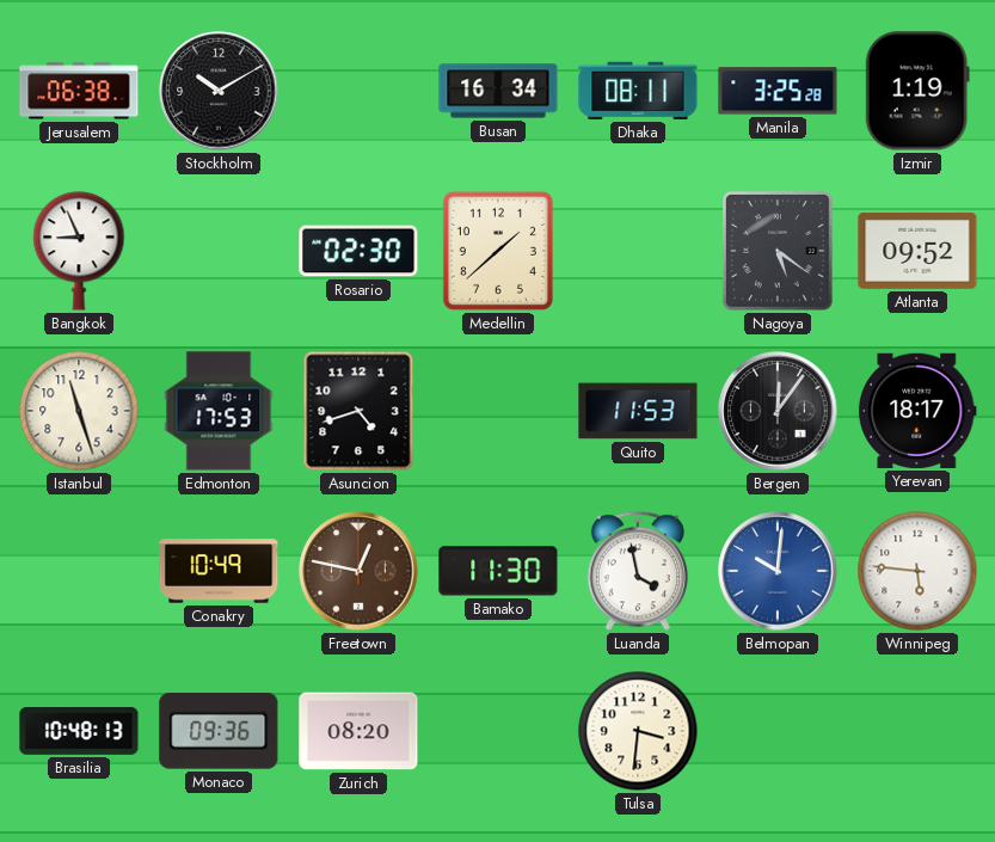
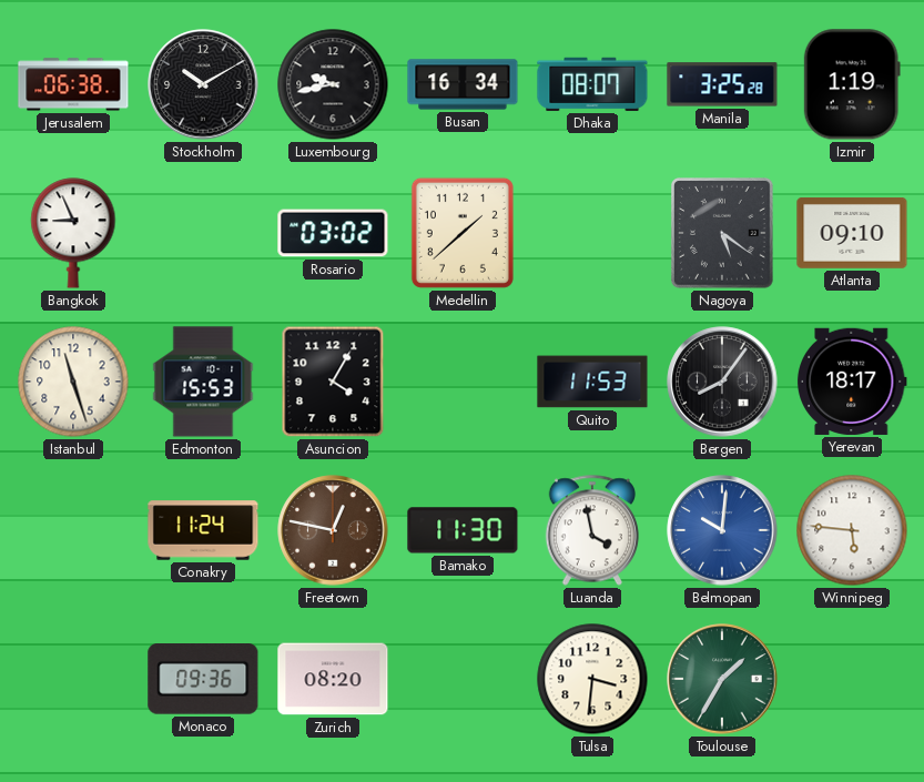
Luxembourg: none -> 9:43 (333, 84)
Dhaka: 08:11 -> 08:07 (592, 84)
Rosario: 02:30 -> 03:02 (333, 233)
Atlanta: 09:52 -> 09:10 (852, 234)
Edmonton: 17:53 -> 15:53 (203, 382)
Asuncion: 4:42 -> 4:05 (333, 382)
Bergen: 12:06 -> 8:06 (722, 382)
Conakry: 10:49 -> 11:24 (203, 530)
Brasilia: 10:48 -> none (79, 731)
Toulouse: none -> 1:35 (722, 679)
